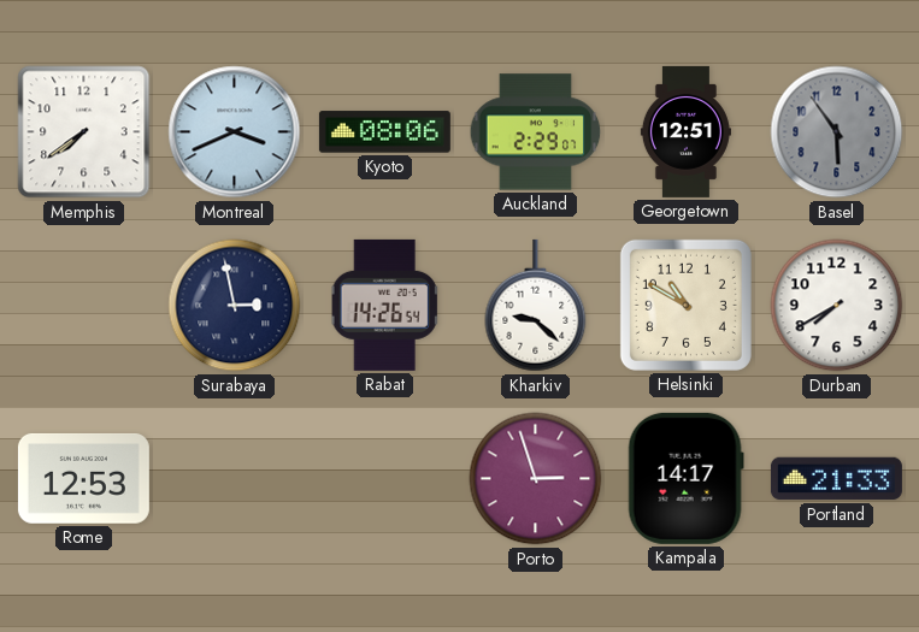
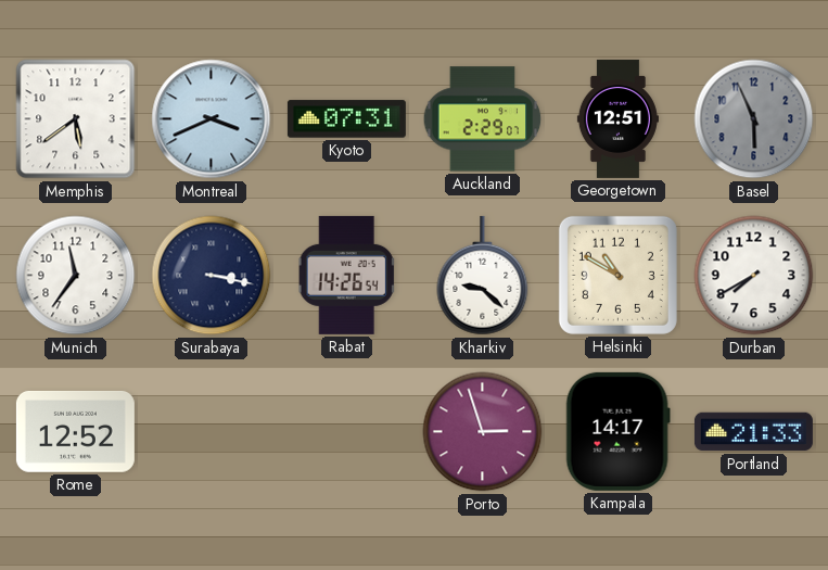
Memphis: 7:39 -> 5:39 (76, 119)
Kyoto: 08:06 -> 07:31 (346, 119)
Basel: 5:54 -> 5:56 (754, 119)
Munich: none -> 11:36 (76, 276)
Surabaya: 2:58 -> 3:17 (212, 276)
Rome: 12:53 -> 12:52 (75, 431)
